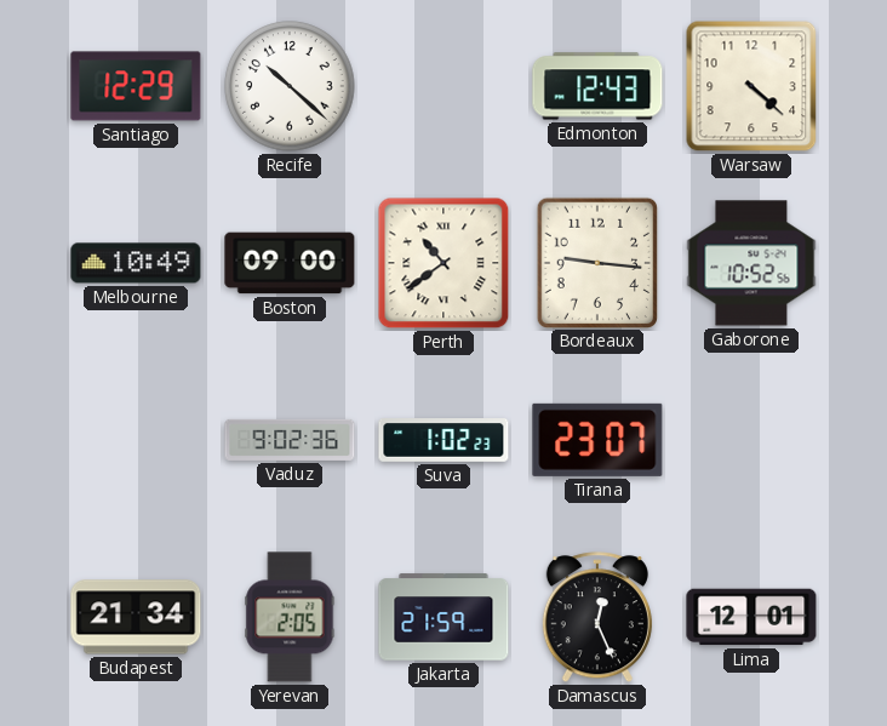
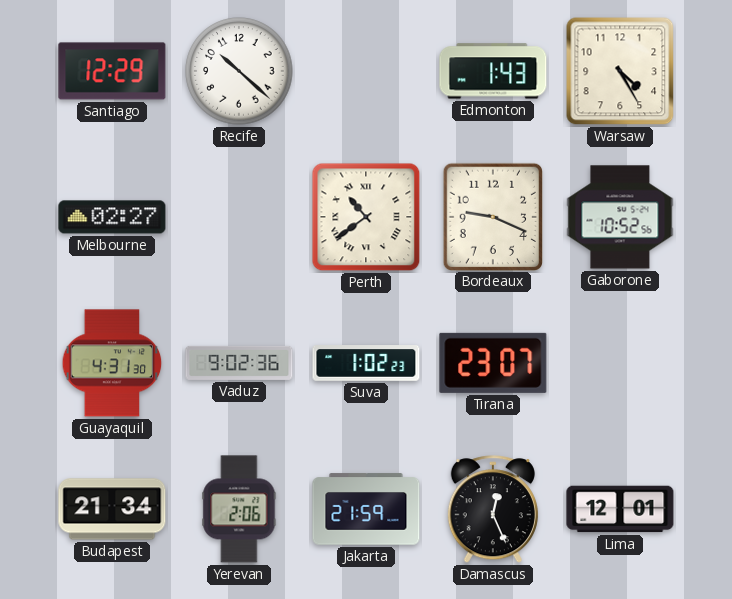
Edmonton: 12:43 -> 1:43 (493, 71)
Warsaw: 4:22 -> 4:25 (620, 71)
Melbourne: 10:49 -> 02:27 (112, 217)
Boston: 09:00 -> none (290, 263)
Bordeaux: 9:16 -> 9:19 (492, 216)
Guayaquil: none -> 4:31 (112, 363)
Yerevan: 2:05 -> 2:06 (239, 509)
